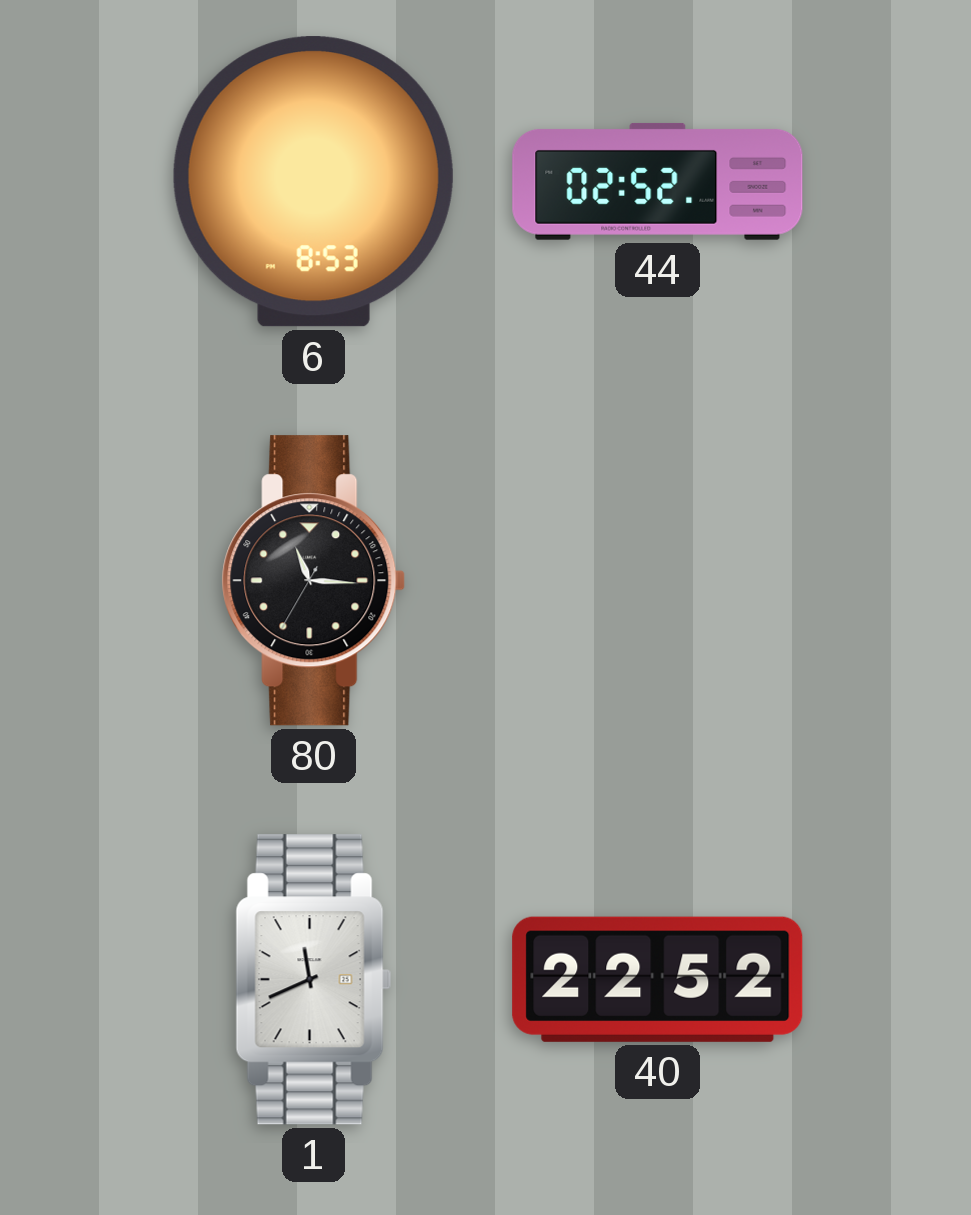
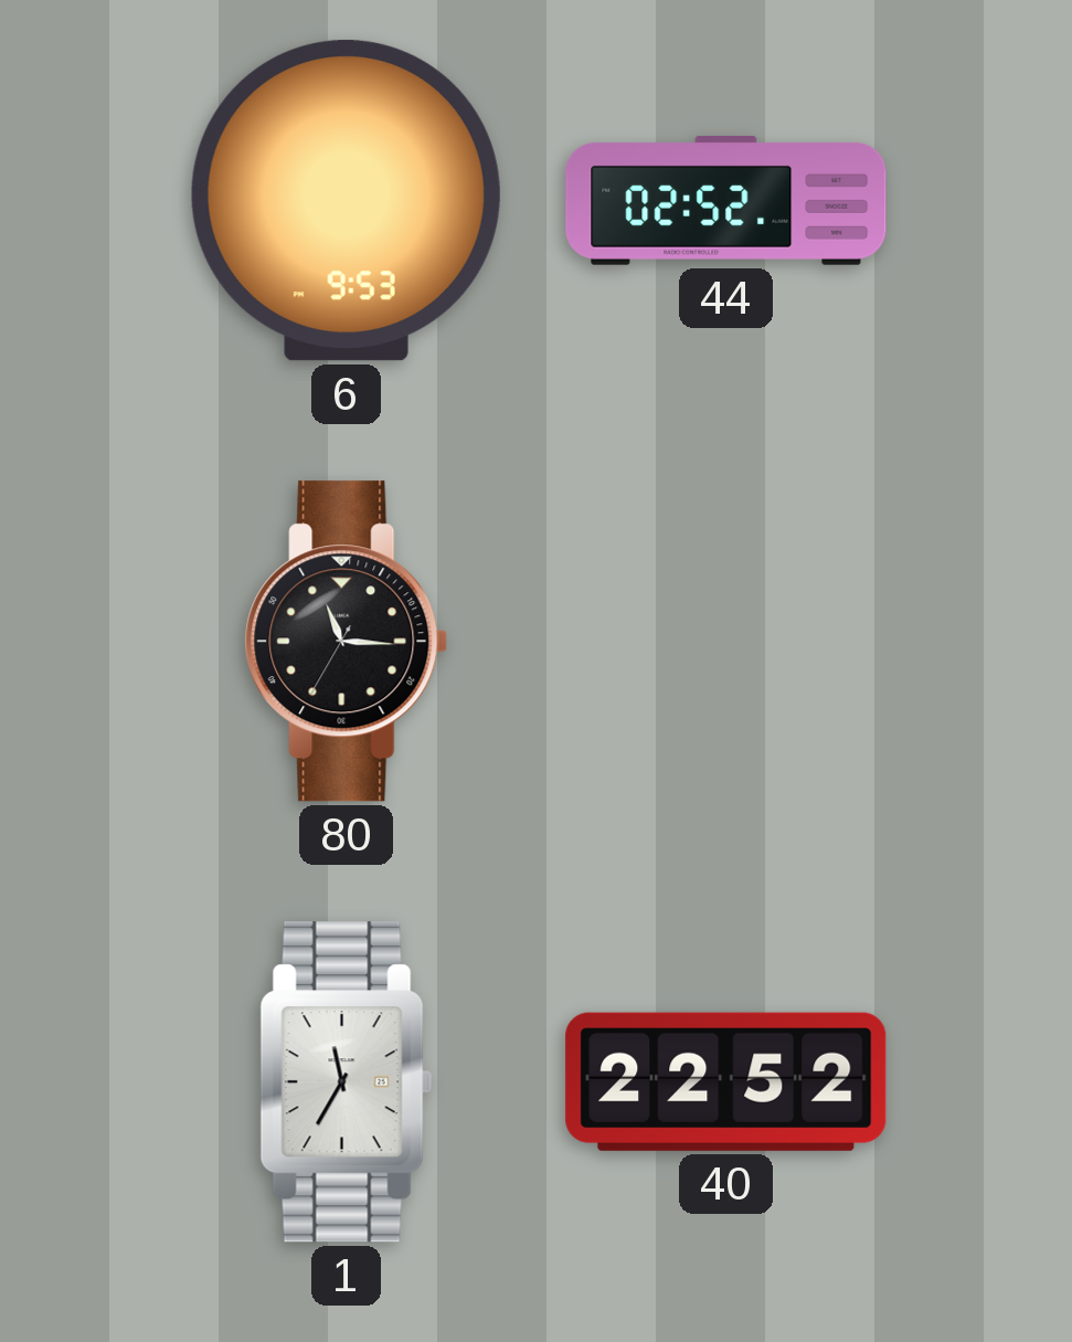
6: 8:53 -> 9:53 (346, 201)
1: 11:41 -> 11:35 (346, 1082)
